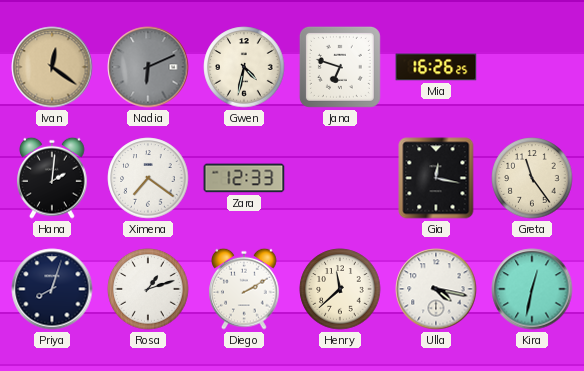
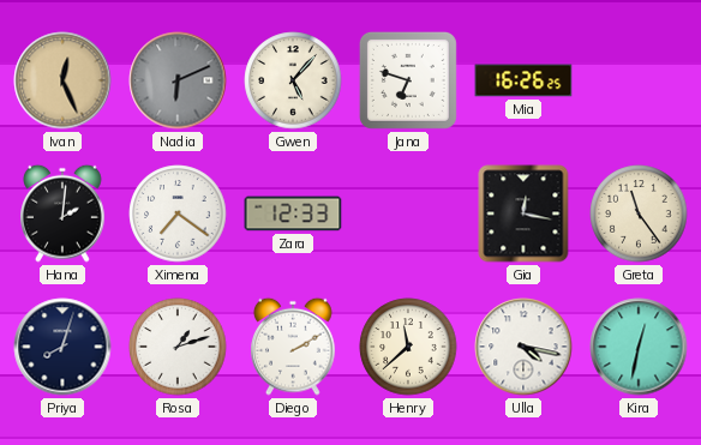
Ivan: 12:21 -> 12:26 (62, 80)
Gwen: 4:32 -> 5:07 (293, 80)
